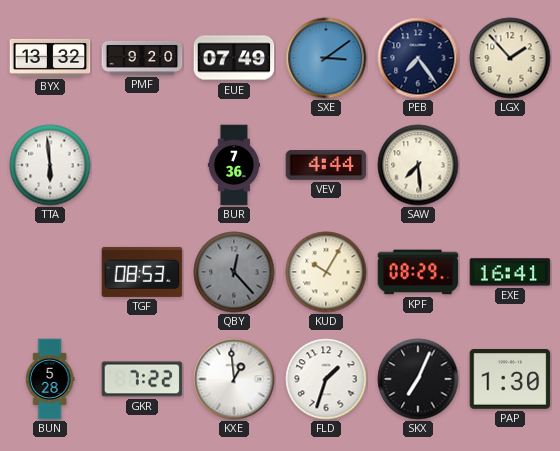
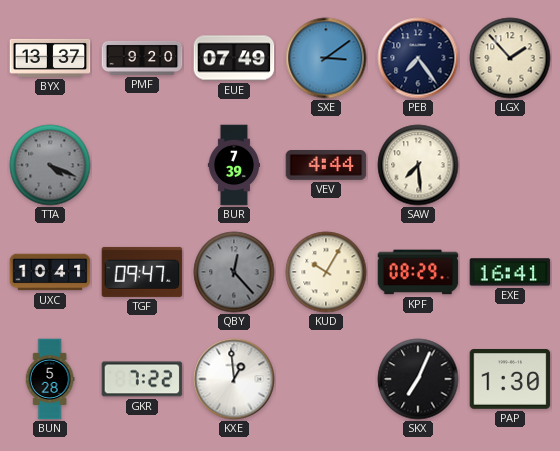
BYX: 13:32 -> 13:37 (50, 58)
TTA: 5:59 -> 4:19 (50, 165)
TTA dial: white -> grey (50, 165)
BUR: 7:36 -> 7:39 (233, 165)
UXC: none -> 10:41 (50, 272)
TGF: 08:53 -> 09:47 (142, 272)
FLD: 1:33 -> none (326, 379)
